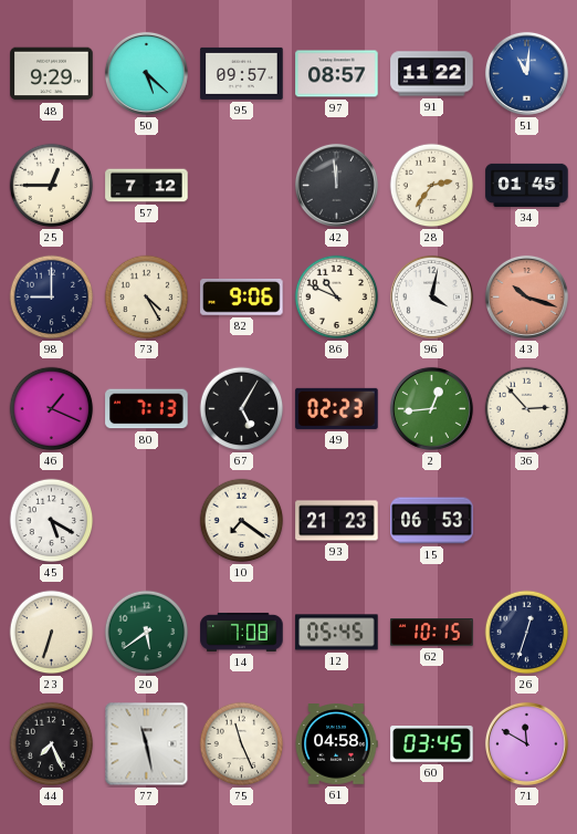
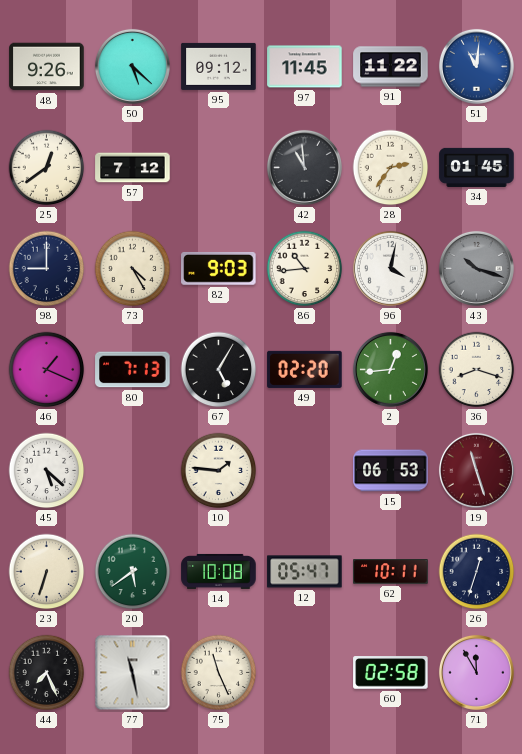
48: 9:29 -> 9:26 (47, 67)
95: 09:57 -> 09:12 (219, 66)
97: 08:57 -> 11:45 (305, 67)
25: 12:45 -> 12:39 (47, 168)
42: 11:59 -> 10:59 (304, 167)
82: 9:06 -> 9:03 (219, 268)
86: 10:49 -> 10:44 (305, 269)
43 dial: salmon -> grey (476, 268)
49: 02:23 -> 02:20 (305, 369)
36: 2:53 -> 8:18 (477, 370)
45: 5:20 -> 5:22 (47, 471)
10: 7:21 -> 1:46 (219, 471)
93: 21:23 -> none (337, 521)
19: none -> 11:27 (476, 470)
14: 7:08 -> 10:08 (219, 571)
12: 05:45 -> 05:47 (305, 572)
62: 10:15 -> 10:11 (391, 572)
61: 04:58 -> none (336, 744)
60: 03:45 -> 02:58 (391, 673)
71: 11:50 -> 11:55 (476, 672)
